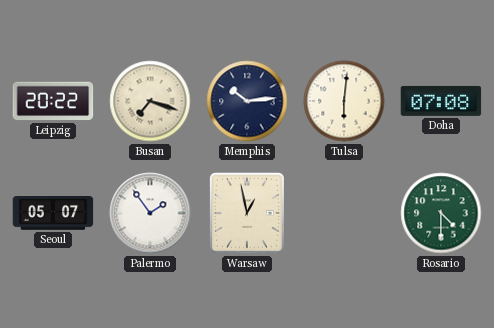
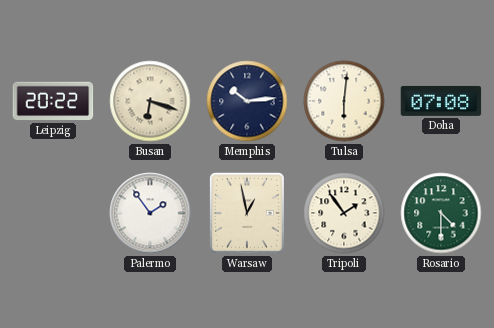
Busan: 7:18 -> 6:18 (150, 101)
Seoul: 05:07 -> none (53, 214)
Tripoli: none -> 1:54 (344, 213)
